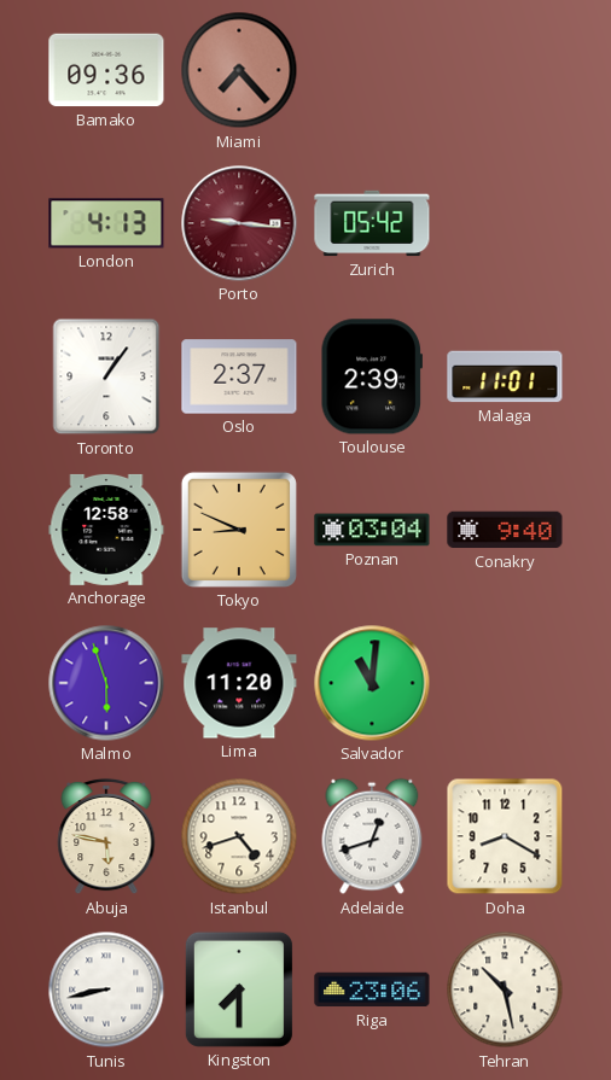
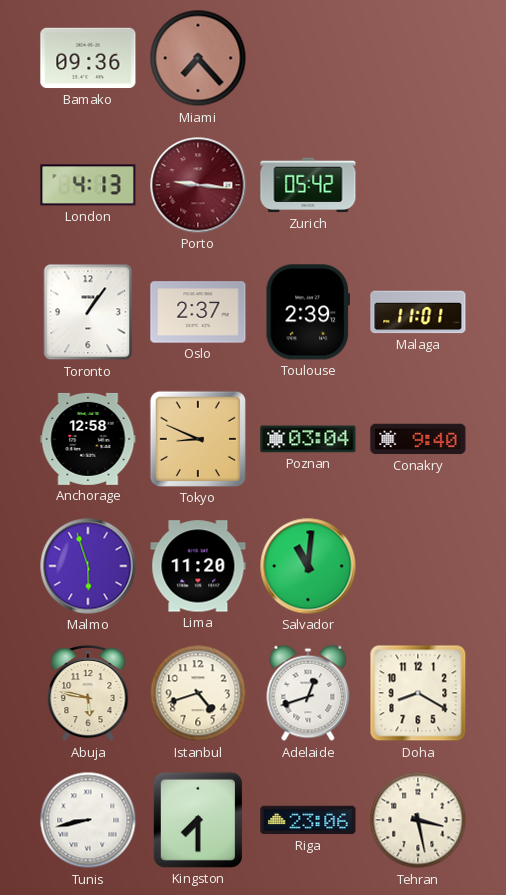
Tehran: 10:28 -> 3:28 (418, 820)
